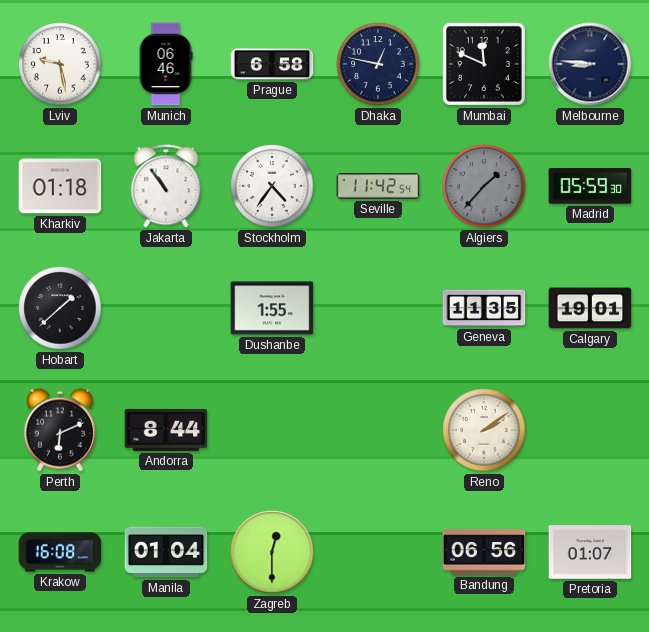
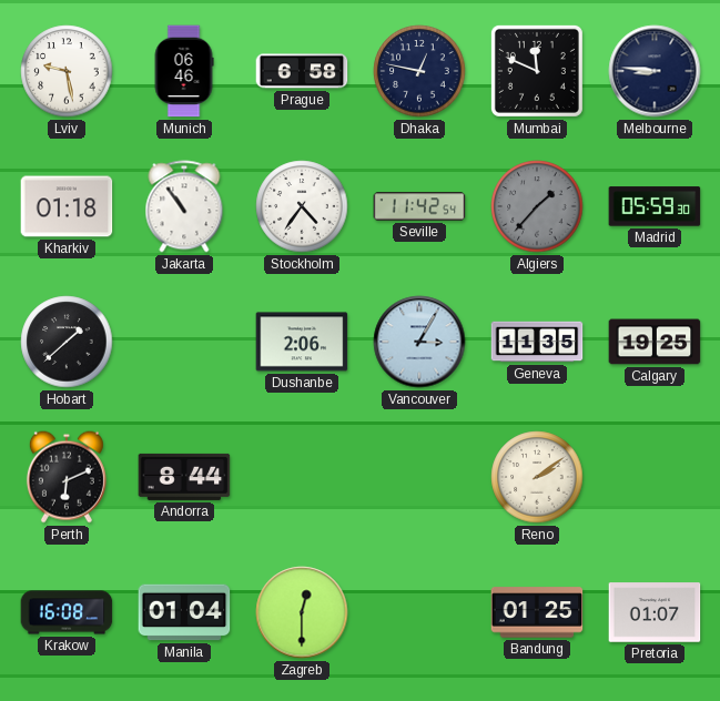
Dushanbe: 1:55 -> 2:06 (302, 342)
Vancouver: none -> 3:05 (419, 342)
Calgary: 19:01 -> 19:25 (655, 342)
Bandung: 06:56 -> 01:25 (537, 612)
